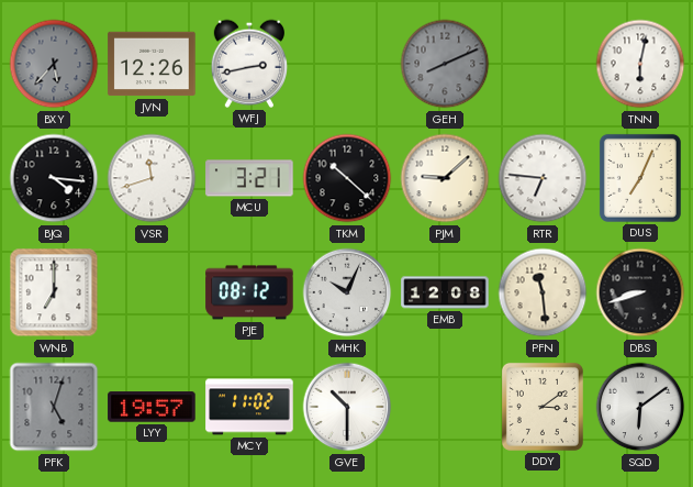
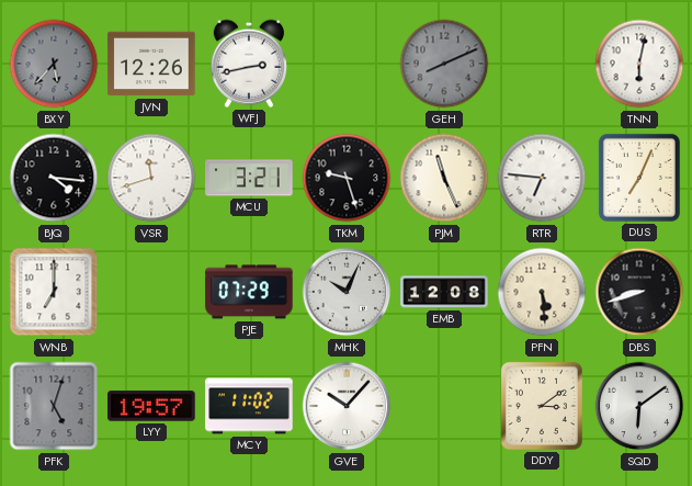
TKM: 10:22 -> 9:27 (347, 178)
PJM: 9:08 -> 11:26 (444, 178)
PJE: 08:12 -> 07:29 (249, 292)
PFN: 11:29 -> 5:29 (542, 292)
GVE: 10:30 -> 10:07 (347, 406)
